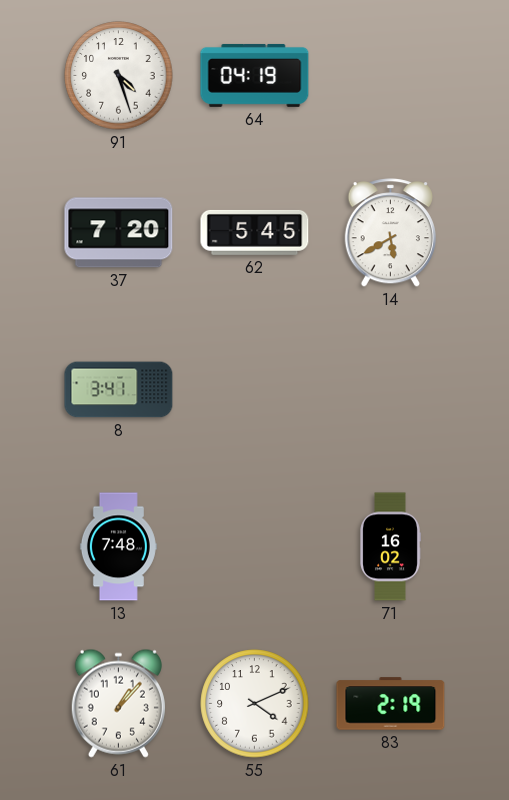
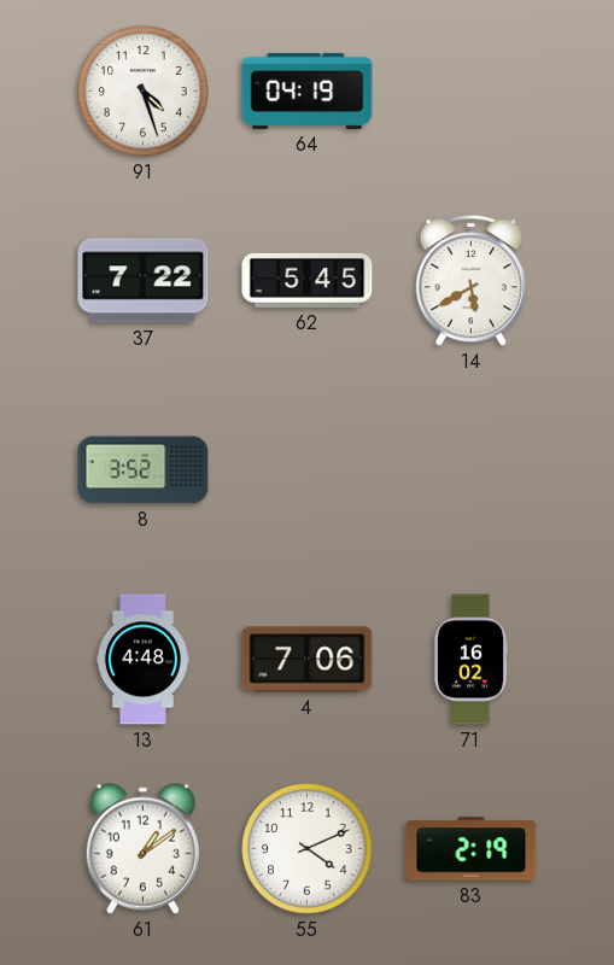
37: 7:20 -> 7:22 (144, 281)
8: 3:41 -> 3:52 (144, 470)
13: 7:48 -> 4:48 (142, 660)
4: none -> 7:06 (308, 660)
61: 1:07 -> 1:09 (142, 848)
